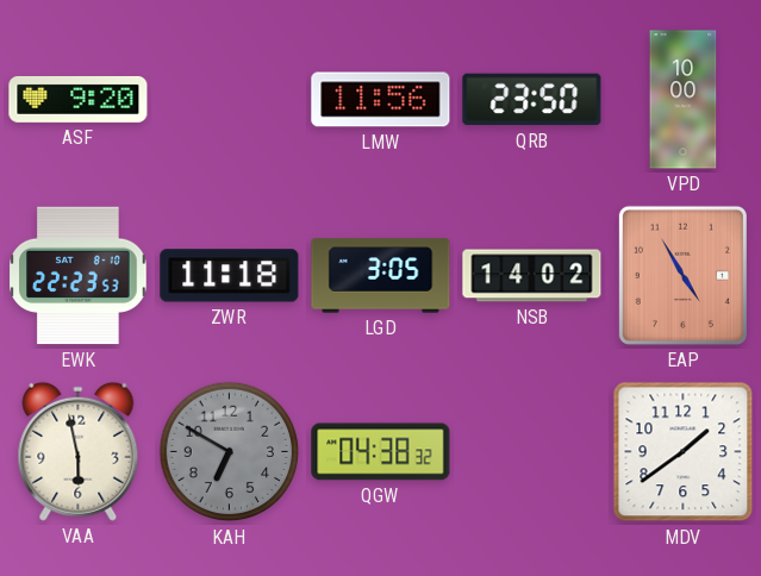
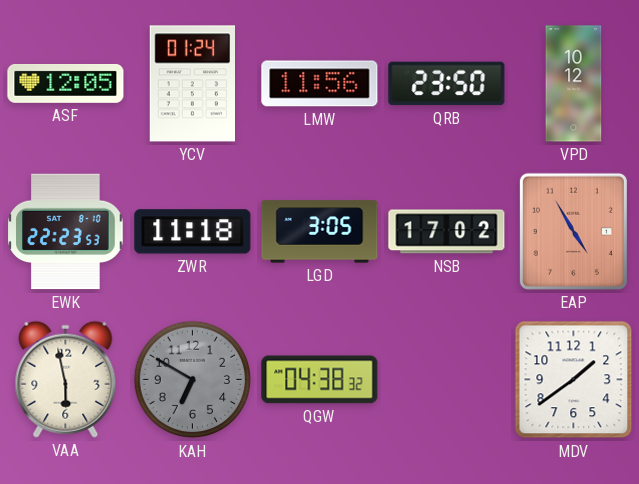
ASF: 9:20 -> 12:05 (66, 83)
YCV: none -> 01:24 (192, 84)
VPD: 10:00 -> 10:12 (574, 84)
NSB: 14:02 -> 17:02 (447, 232)
